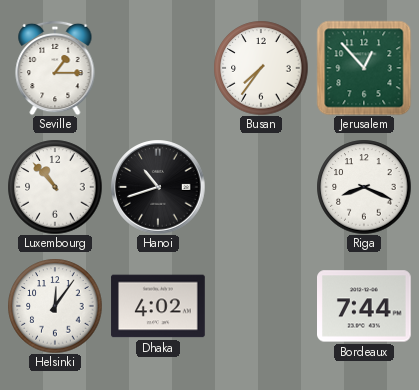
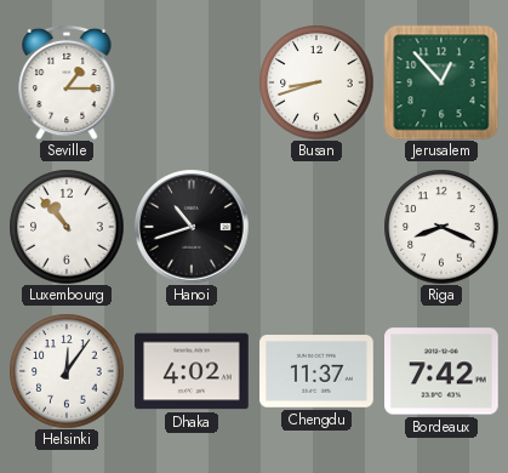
Busan: 7:36 -> 8:42 (316, 82)
Chengdu: none -> 11:37 (316, 371)
Bordeaux: 7:44 -> 7:42 (443, 371)
